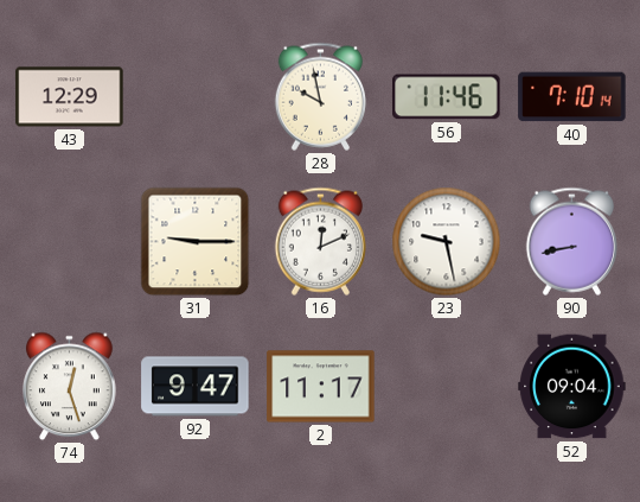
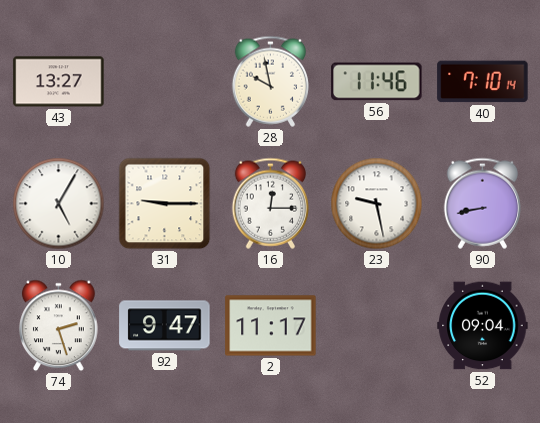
43: 12:29 -> 13:27 (59, 82)
10: none -> 5:05 (59, 204)
16: 12:11 -> 12:15 (270, 203)
74: 12:27 -> 2:27 (59, 326)
